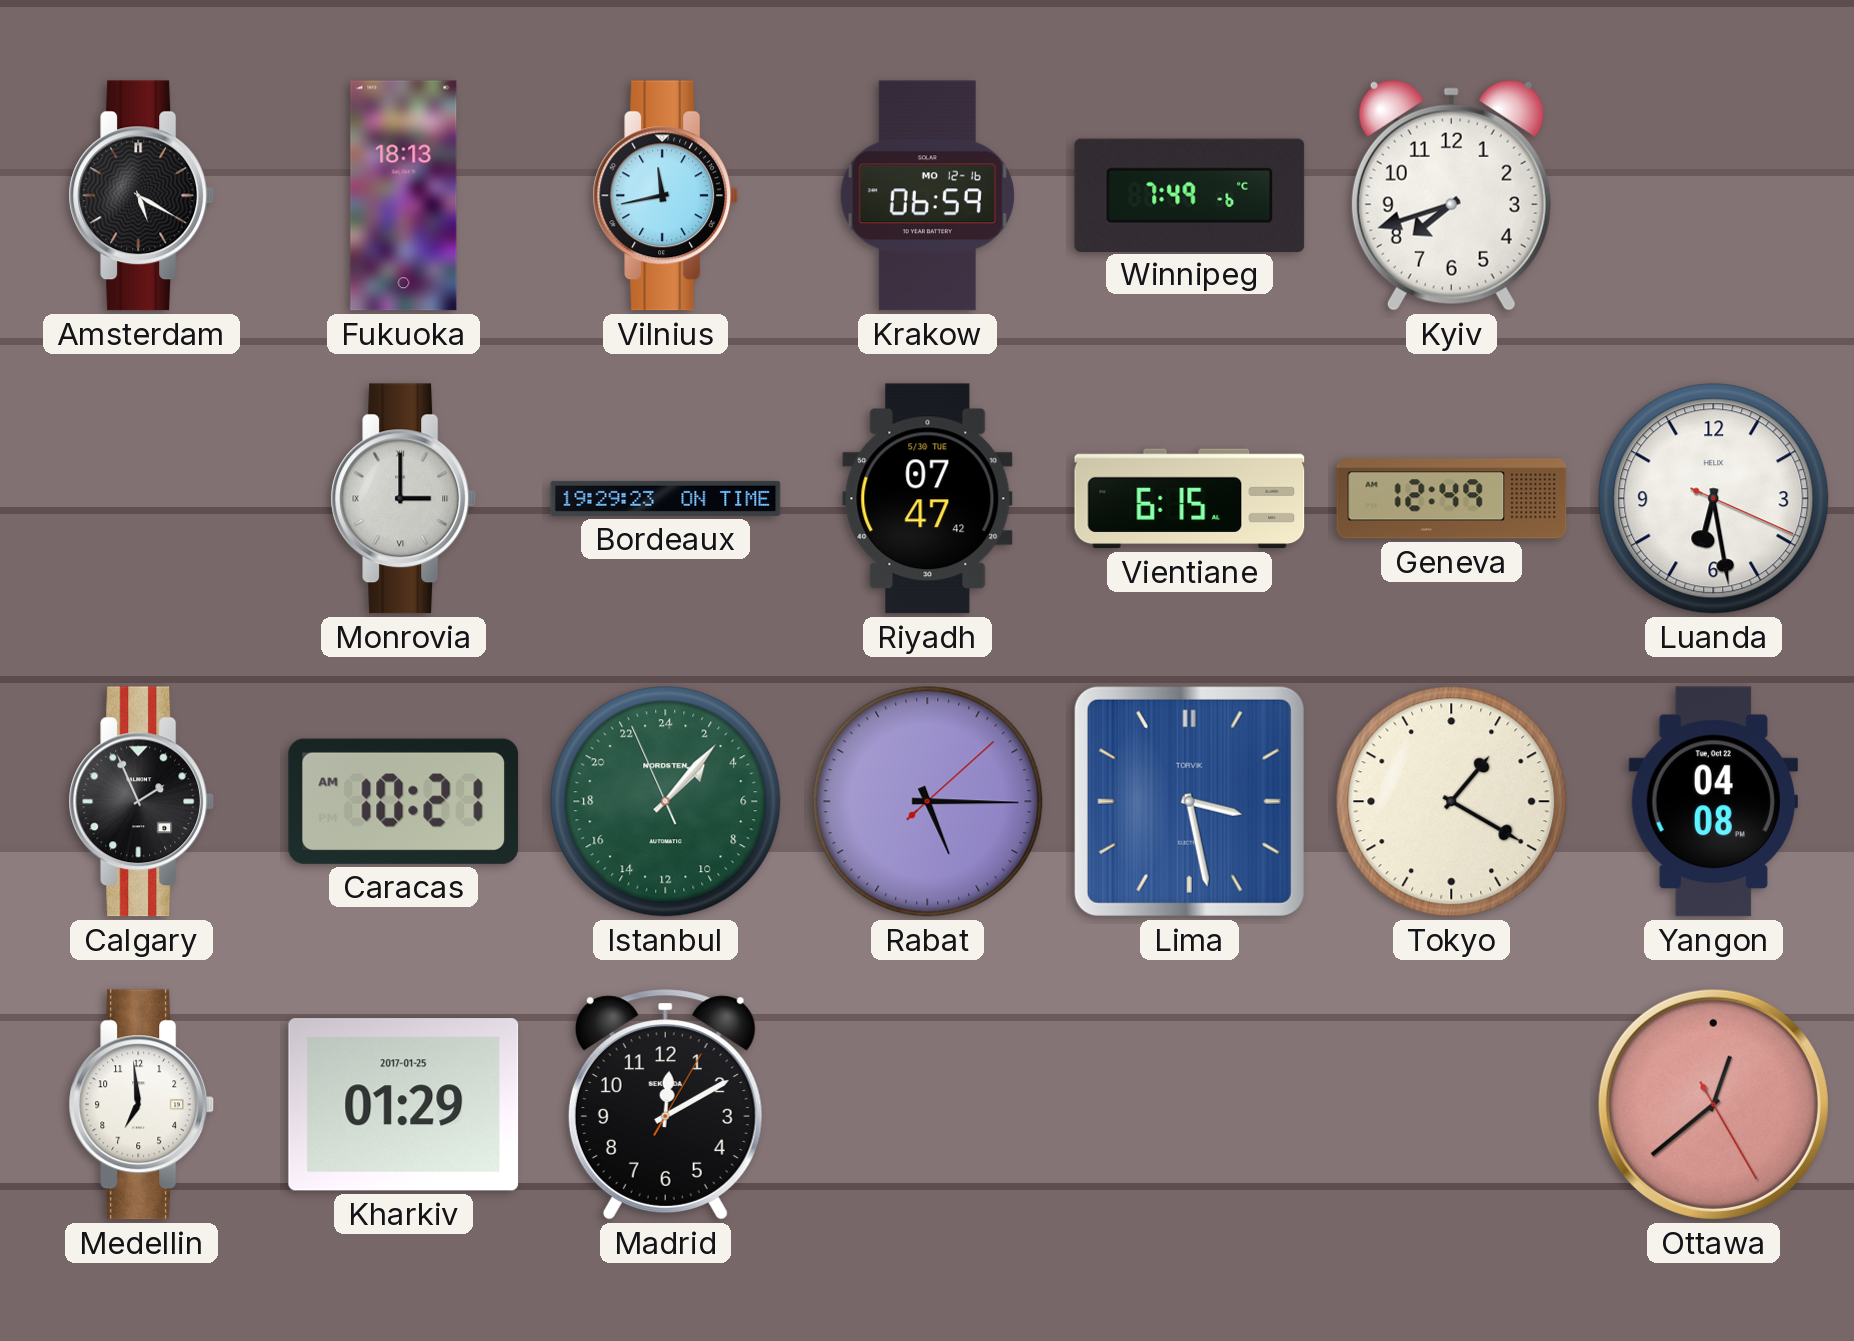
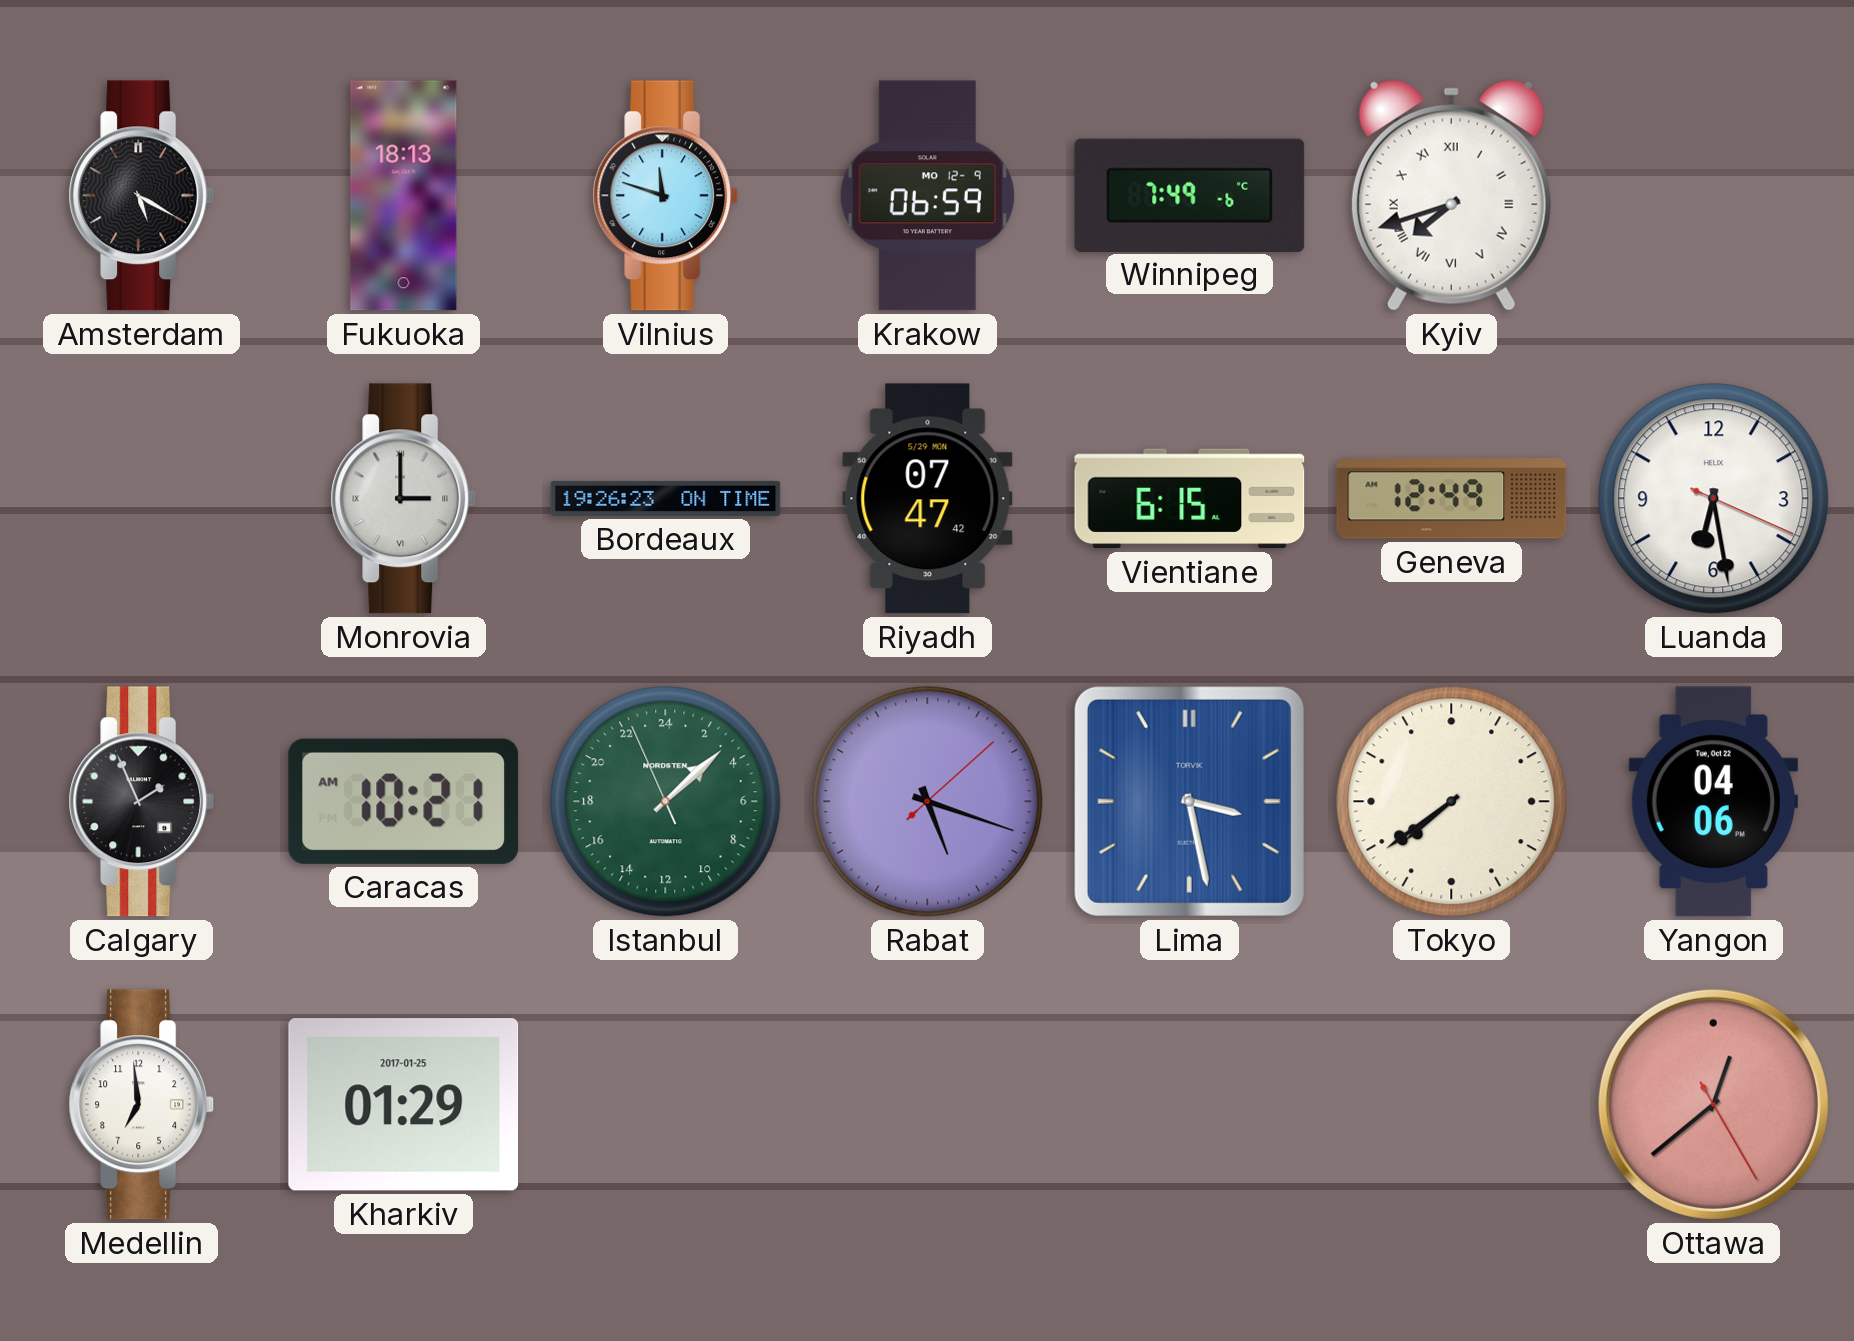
Vilnius: 11:43 -> 11:48 (666, 196)
Krakow date: MO 12-16 -> MO 12-9 (927, 196)
Kyiv numerals: Arabic -> Roman (1451, 195)
Bordeaux: 19:29 -> 19:26 (666, 498)
Riyadh date: 5/30 TUE -> 5/29 MON (928, 499)
Istanbul: 3:06 -> 3:07 (666, 802)
Rabat: 5:15 -> 5:18 (928, 802)
Tokyo: 1:20 -> 7:39 (1452, 802)
Yangon: 04:08 -> 04:06 (1713, 802)
Madrid: 12:10 -> none (665, 1105)
